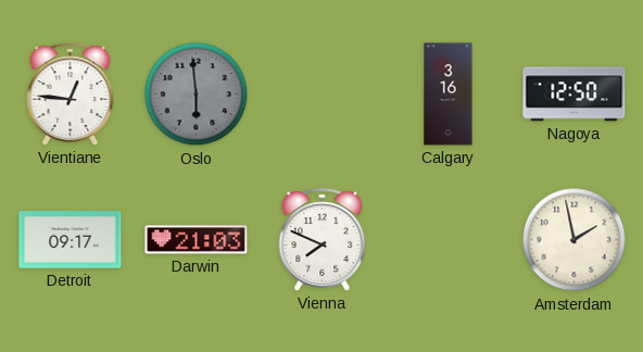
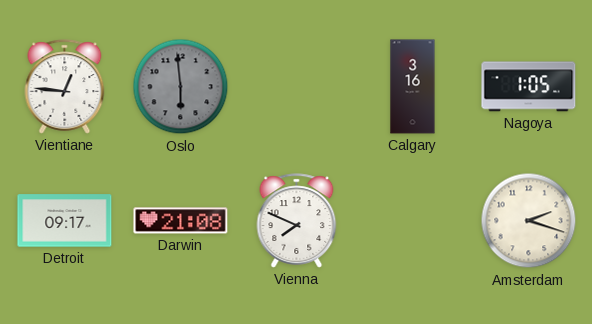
Nagoya: 12:50 -> 1:05 (529, 87)
Darwin: 21:03 -> 21:08 (181, 221)
Amsterdam: 1:58 -> 2:18 (529, 221)
